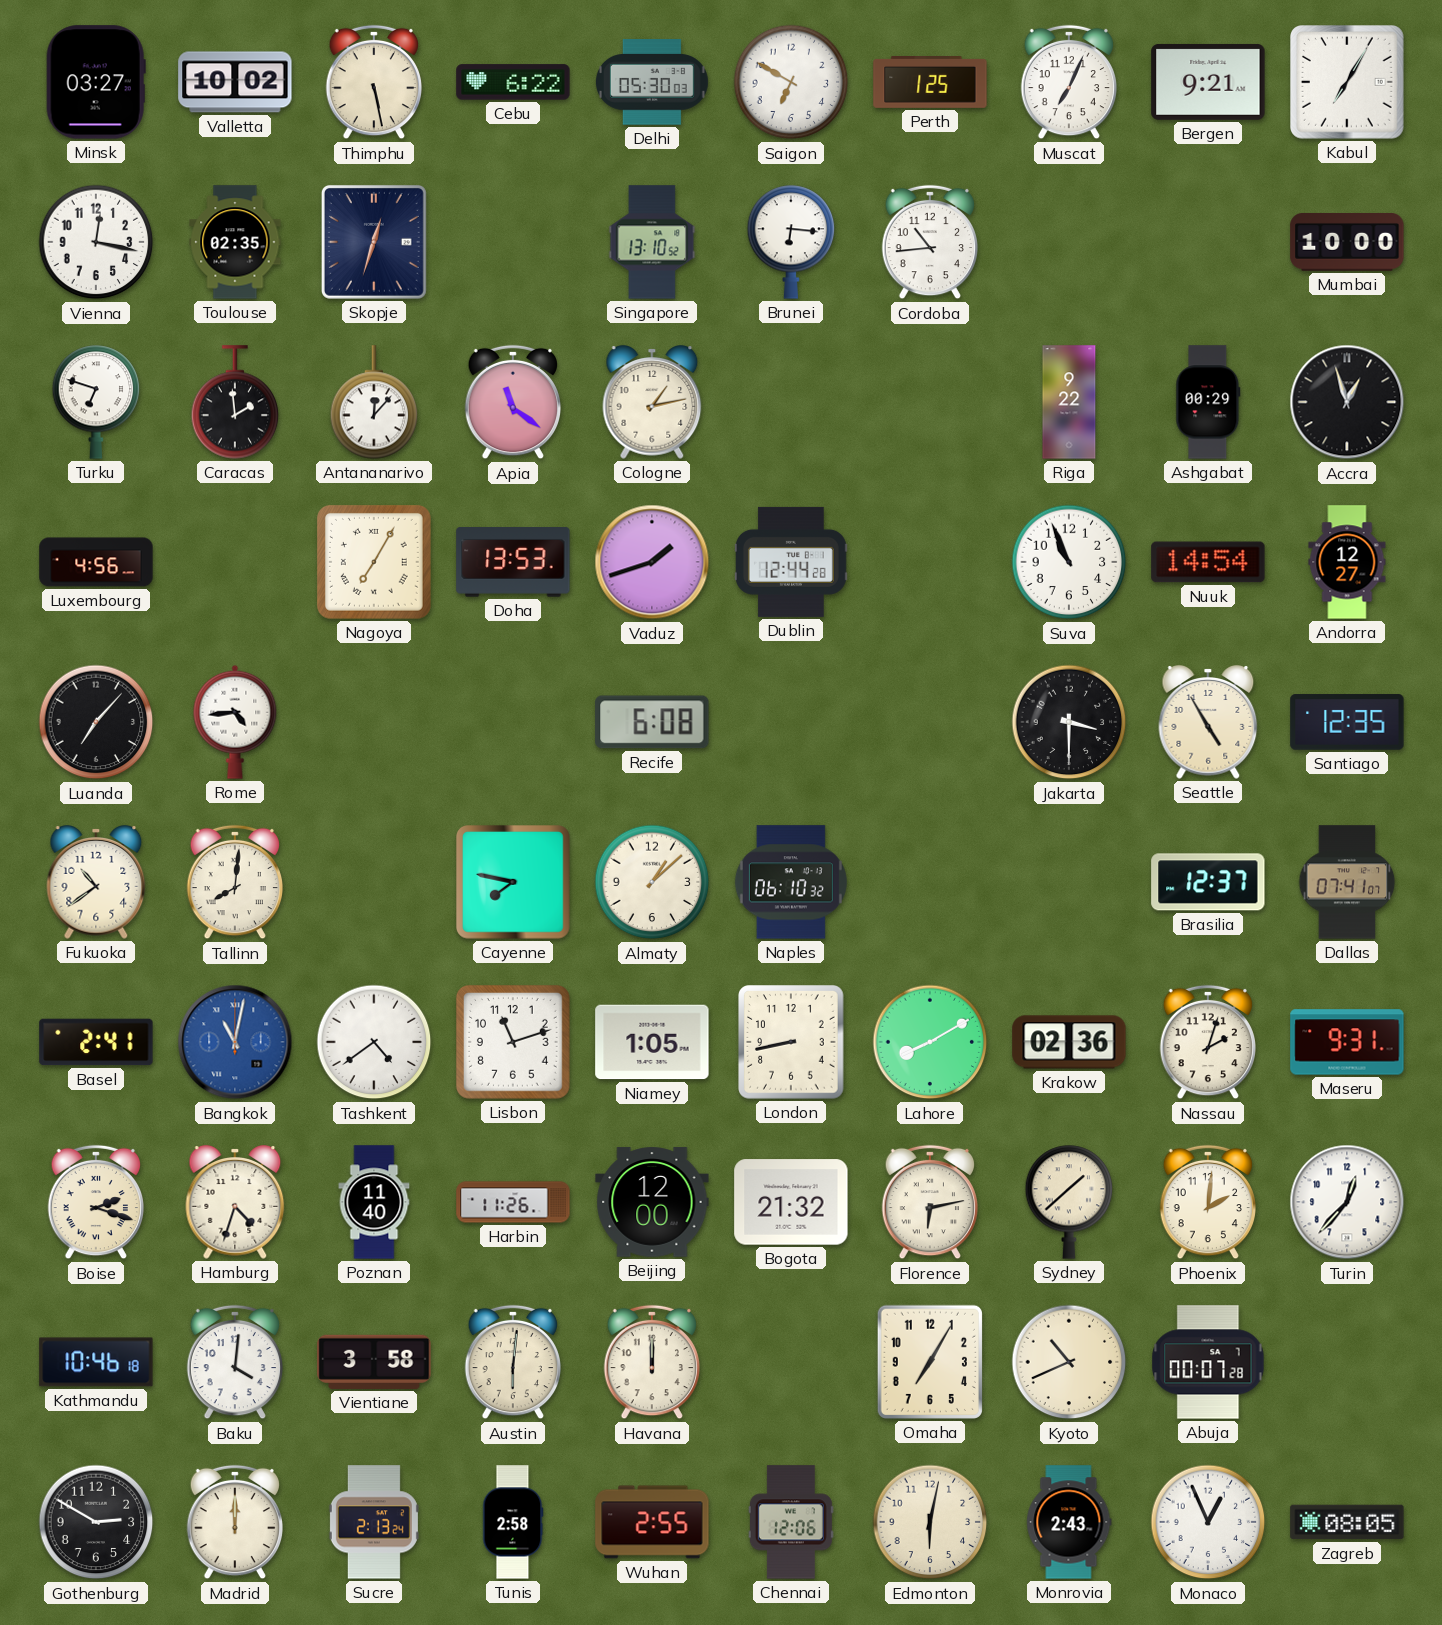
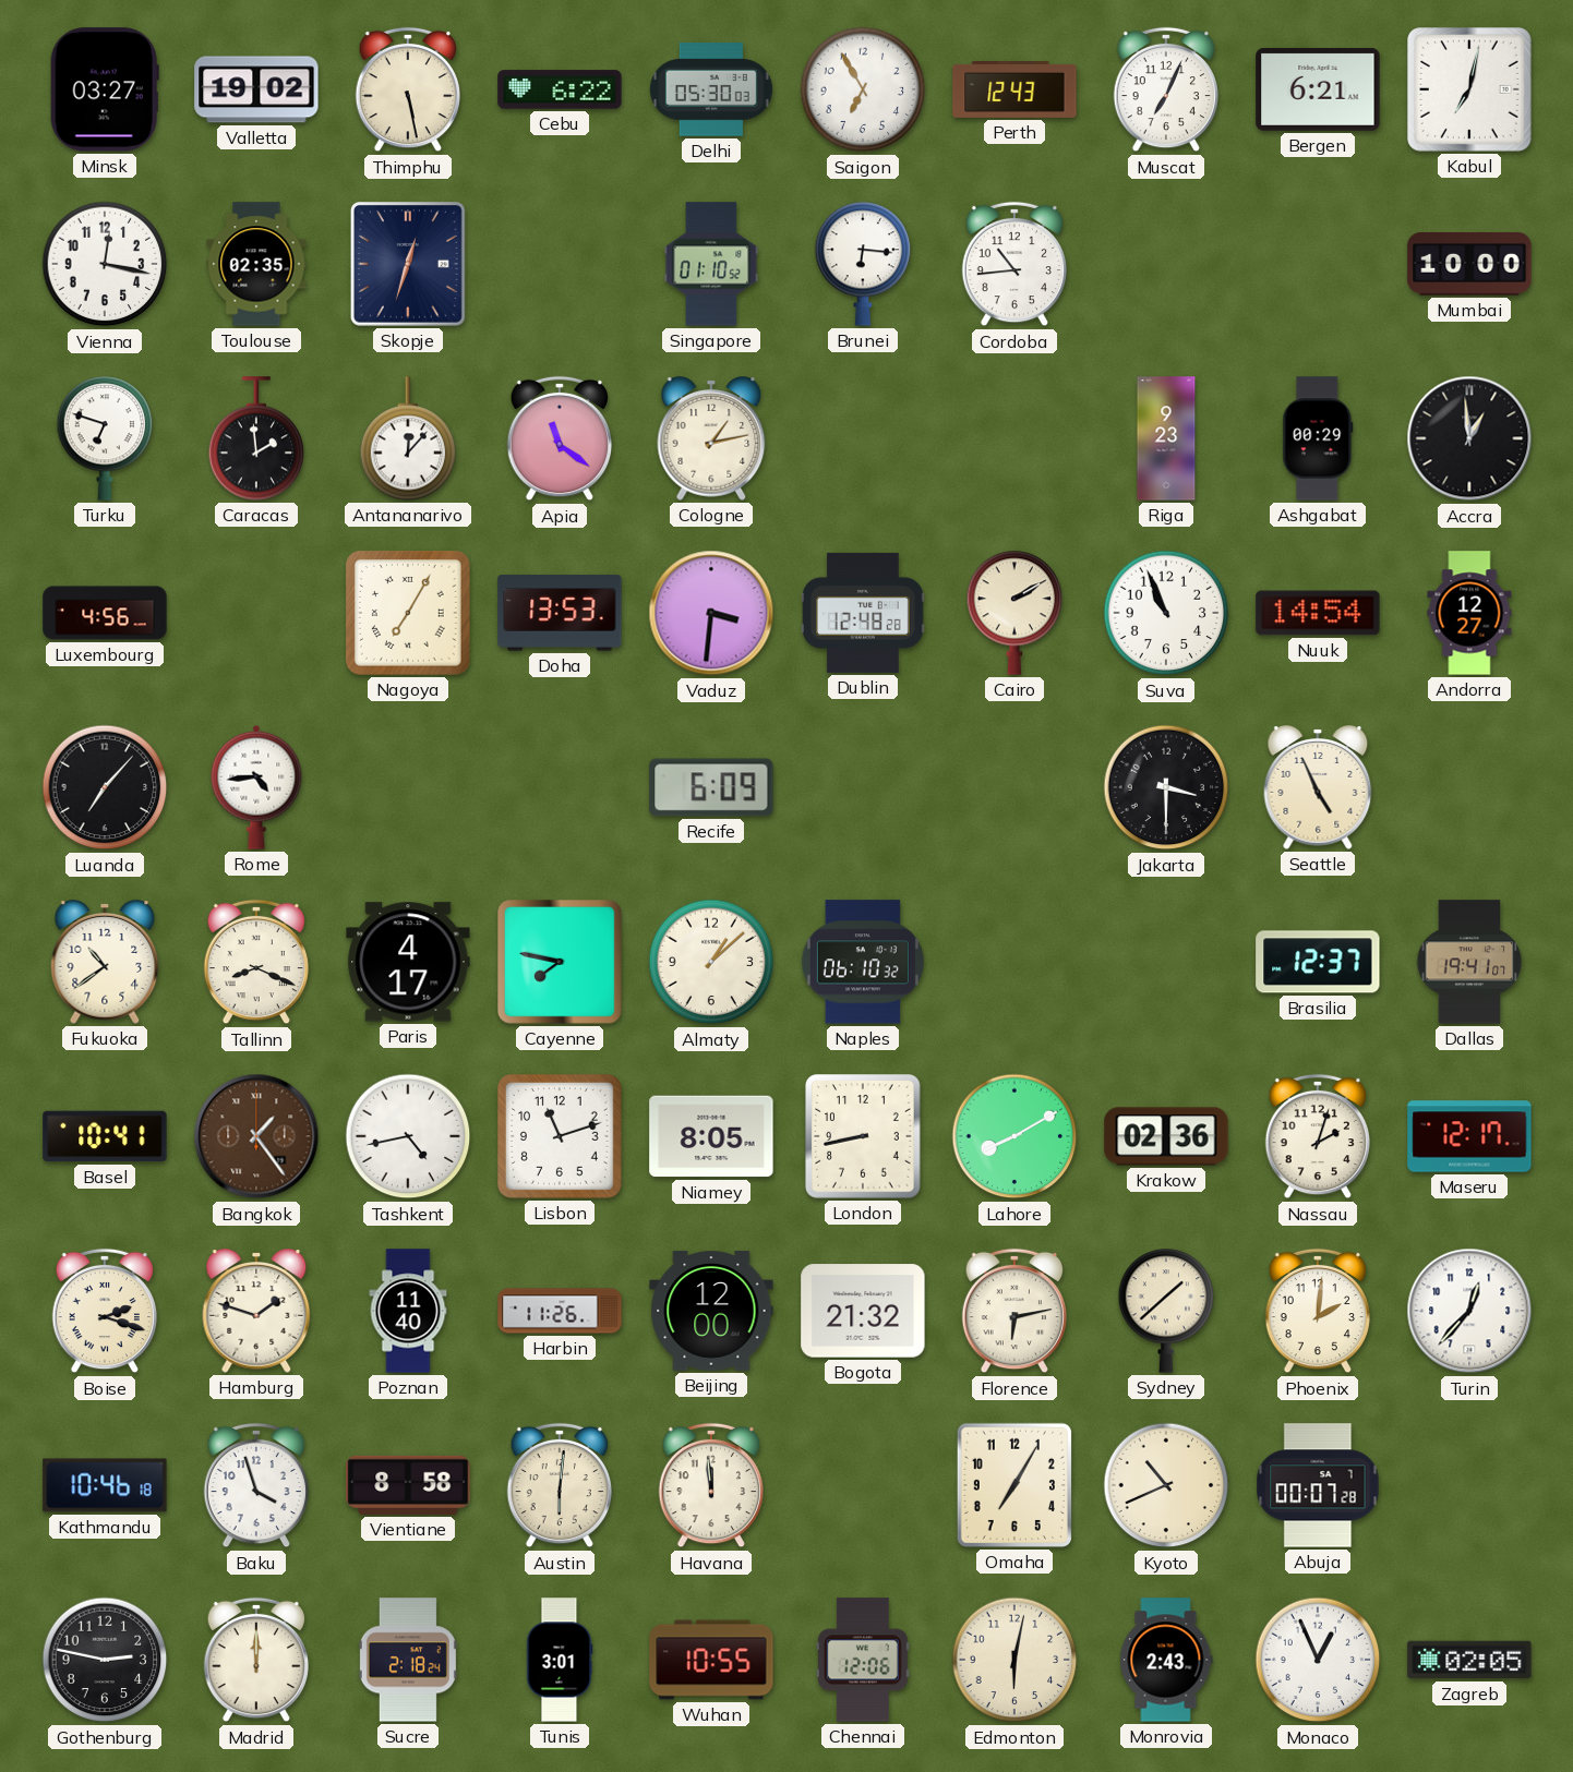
Valletta: 10:02 -> 19:02 (256, 89)
Saigon: 6:50 -> 6:55 (863, 89)
Perth: 1:25 -> 12:43 (1014, 91)
Bergen: 9:21 -> 6:21 (1318, 89)
Kabul: 7:05 -> 7:02 (1470, 91)
Singapore: 13:10 -> 01:10 (711, 264)
Riga: 9:22 -> 9:23 (1166, 438)
Accra: 12:57 -> 12:59 (1469, 438)
Vaduz: 1:42 -> 3:31 (711, 613)
Dublin: 12:44 -> 12:48 (863, 613)
Cairo: none -> 2:10 (1014, 613)
Recife: 6:08 -> 6:09 (711, 787)
Seattle: 4:55 -> 4:56 (1318, 787)
Santiago: 12:35 -> none (1347, 722)
Tallinn: 8:01 -> 8:19 (255, 962)
Paris: none -> 4:17 (408, 962)
Dallas: 07:41 -> 19:41 (1469, 962)
Basel: 2:41 -> 10:41 (105, 1136)
Bangkok: 11:02 -> 1:24 (256, 1136)
Bangkok dial: blue -> brown (256, 1136)
Tashkent: 4:39 -> 4:43 (408, 1136)
Niamey: 1:05 -> 8:05 (711, 1136)
Maseru: 9:31 -> 12:17 (1469, 1136)
Hamburg: 4:33 -> 1:48 (256, 1311)
Baku: 4:01 -> 3:57 (255, 1485)
Vientiane: 3:58 -> 8:58 (408, 1485)
Havana: 12:00 -> 11:59 (710, 1485)
Gothenburg: 2:50 -> 2:47 (105, 1660)
Sucre: 2:13 -> 2:18 (408, 1660)
Tunis: 2:58 -> 3:01 (560, 1660)
Wuhan: 2:55 -> 10:55 (711, 1660)
Zagreb: 08:05 -> 02:05 (1469, 1660)
